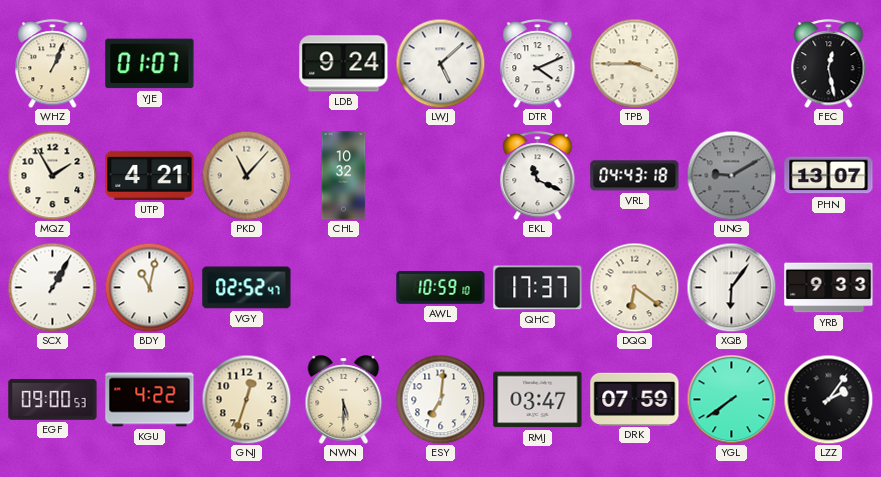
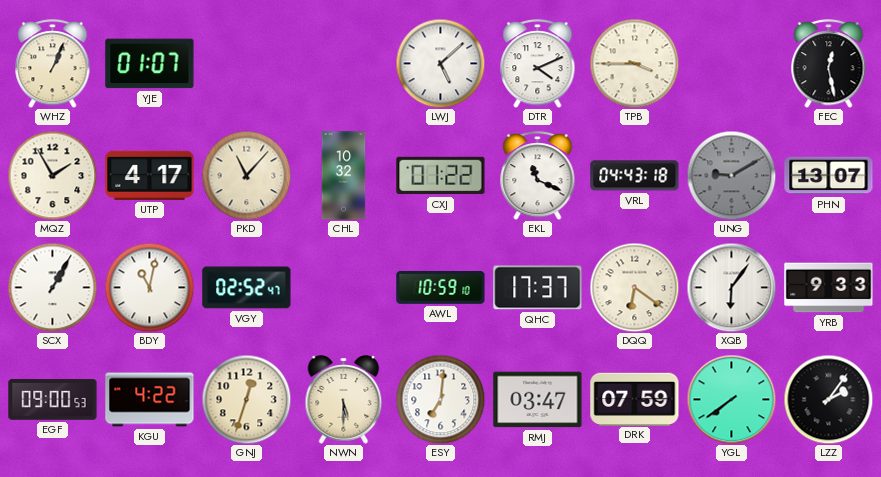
LDB: 9:24 -> none (344, 64)
UTP: 4:21 -> 4:17 (150, 175)
CXJ: none -> 01:22 (441, 176)
